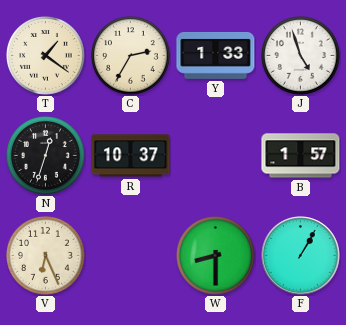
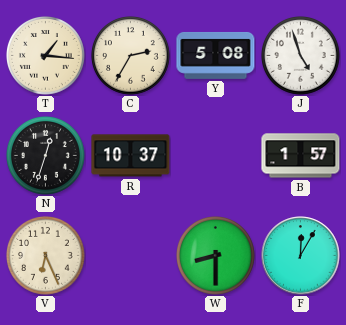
T: 1:21 -> 1:16 (46, 56)
Y: 1:33 -> 5:08 (216, 55)
F: 1:05 -> 12:05 (301, 256)
